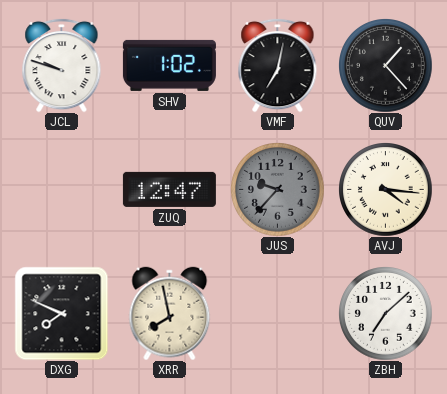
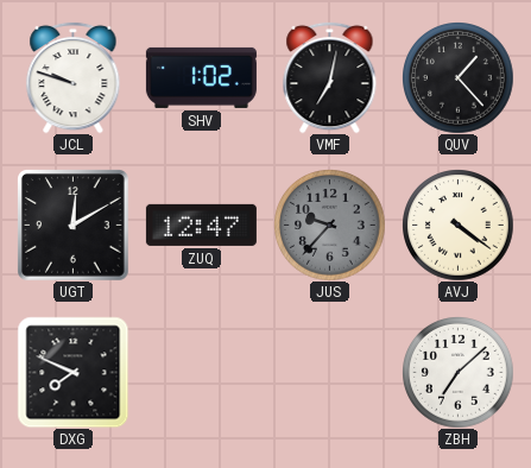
UGT: none -> 12:10 (72, 224)
AVJ: 4:16 -> 4:21 (457, 224)
XRR: 7:58 -> none (170, 313)
